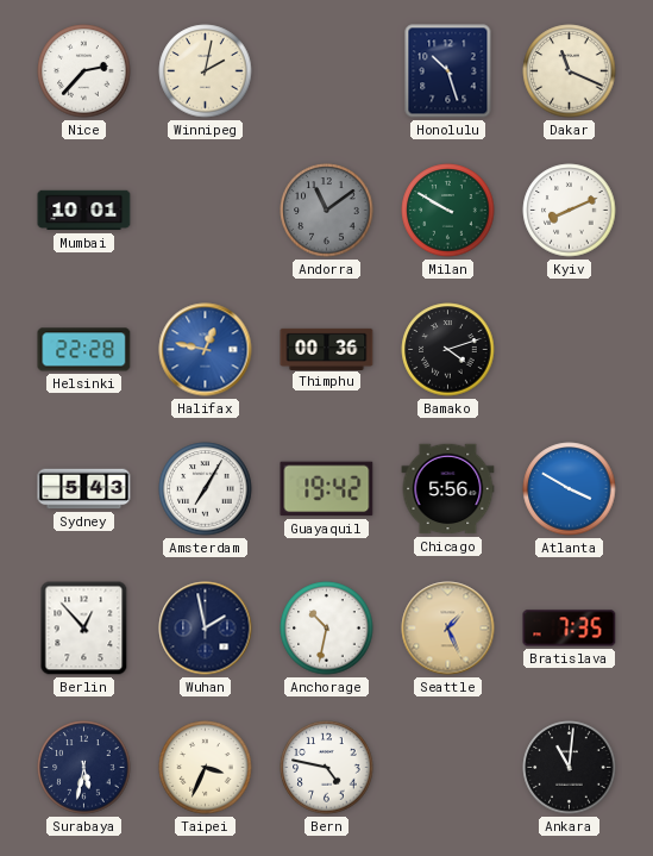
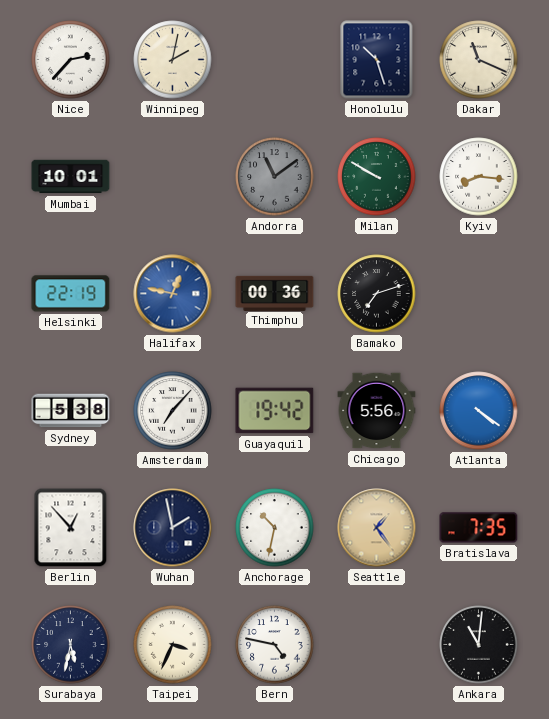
Kyiv: 8:11 -> 8:16 (479, 177)
Helsinki: 22:28 -> 22:19 (71, 294)
Bamako: 4:12 -> 7:12 (377, 294)
Sydney: 5:43 -> 5:38 (71, 411)
Amsterdam: 7:05 -> 7:07 (173, 411)
Atlanta: 3:50 -> 4:21 (479, 411)
Seattle: 1:26 -> 1:24 (377, 528)
